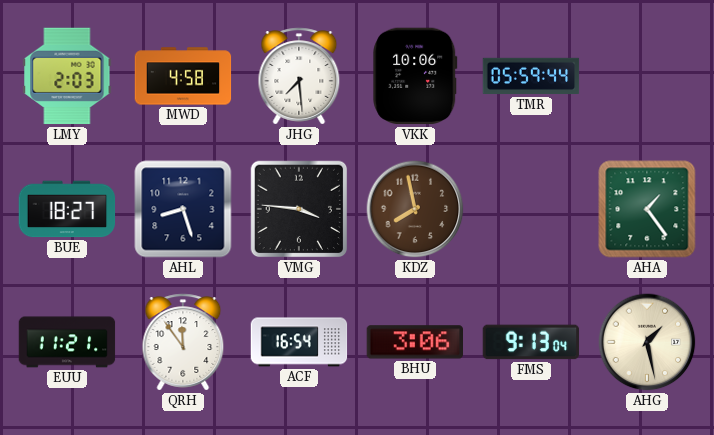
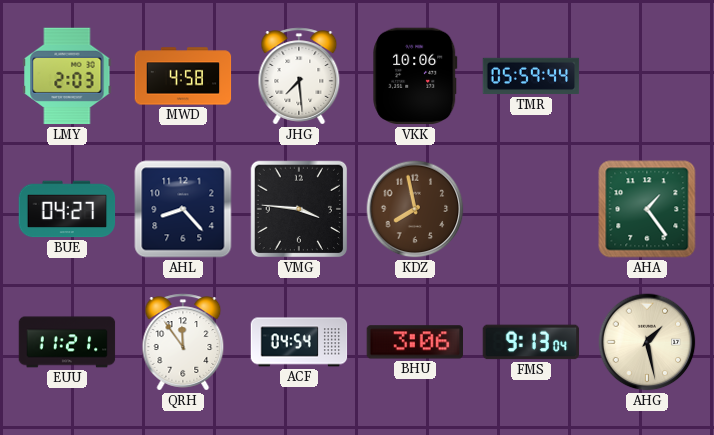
BUE: 18:27 -> 04:27 (67, 209)
AHL: 8:27 -> 8:23 (183, 209)
ACF: 16:54 -> 04:54 (299, 342)
